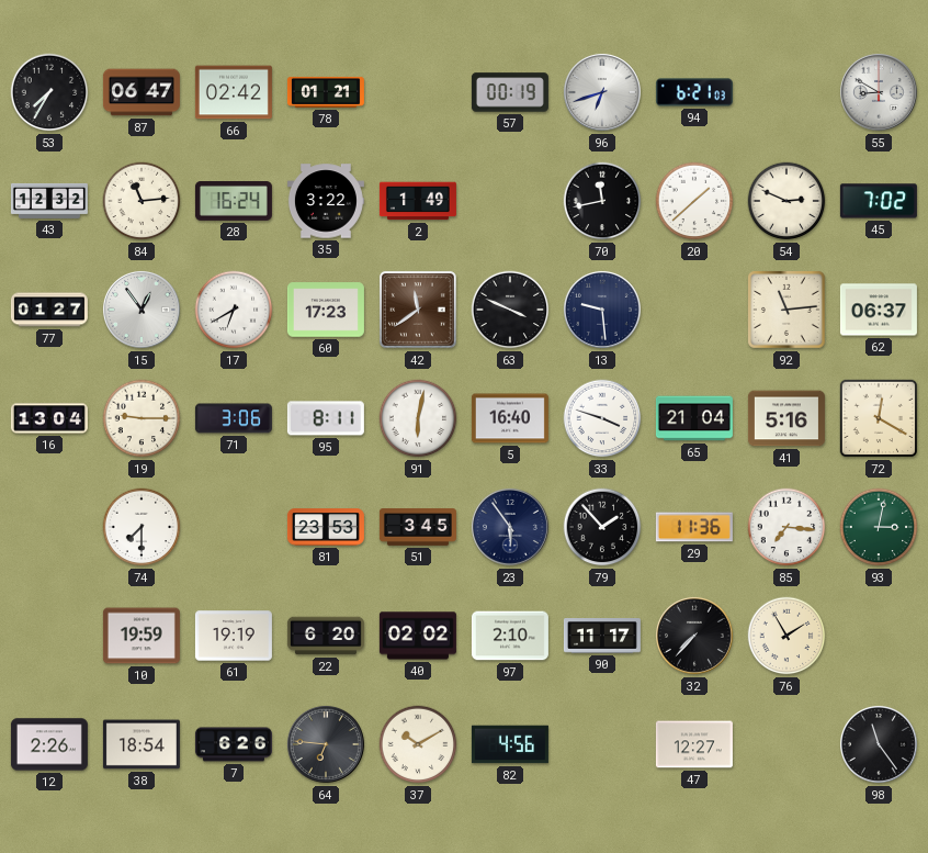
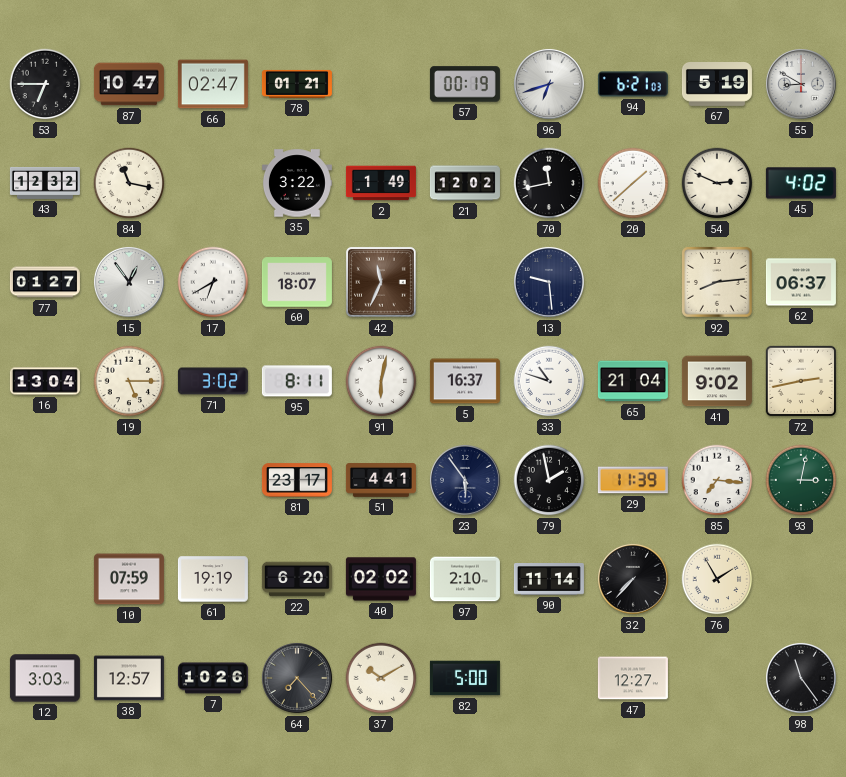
53: 7:35 -> 6:45 (45, 84)
87: 06:47 -> 10:47 (129, 84)
66: 02:42 -> 02:47 (213, 84)
67: none -> 5:19 (717, 85)
84: 11:14 -> 11:17 (129, 183)
28: 16:24 -> none (234, 202)
21: none -> 12:02 (465, 183)
45: 7:02 -> 4:02 (801, 183)
60: 17:23 -> 18:07 (297, 282)
42: 11:39 -> 11:34 (381, 282)
63: 3:49 -> none (510, 310)
92: 11:14 -> 8:14 (718, 283)
19: 9:15 -> 5:15 (129, 381)
71: 3:06 -> 3:02 (213, 381)
5: 16:40 -> 16:37 (465, 381)
33: 3:48 -> 10:48 (549, 381)
41: 5:16 -> 9:02 (717, 381)
72: 12:20 -> 2:43 (801, 381)
74: 7:30 -> none (142, 527)
81: 23:53 -> 23:17 (297, 480)
51: 3:45 -> 4:41 (381, 480)
79: 1:53 -> 1:58 (549, 480)
29: 11:36 -> 11:39 (633, 480)
10: 19:59 -> 07:59 (129, 579)
90: 11:17 -> 11:14 (549, 579)
12: 2:26 -> 3:03 (45, 678)
38: 18:54 -> 12:57 (129, 678)
7: 6:26 -> 10:26 (213, 678)
64: 6:46 -> 7:23 (297, 678)
82: 4:56 -> 5:00 (465, 678)
